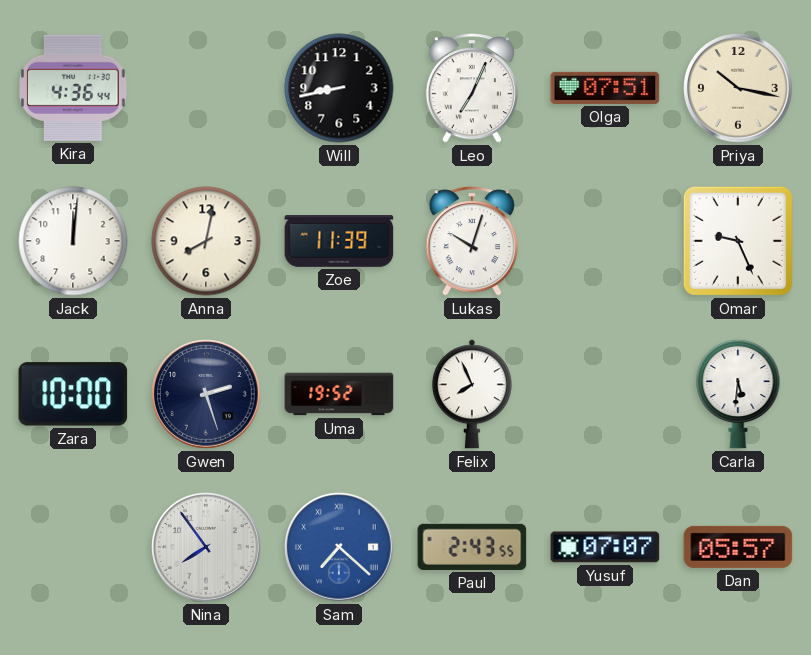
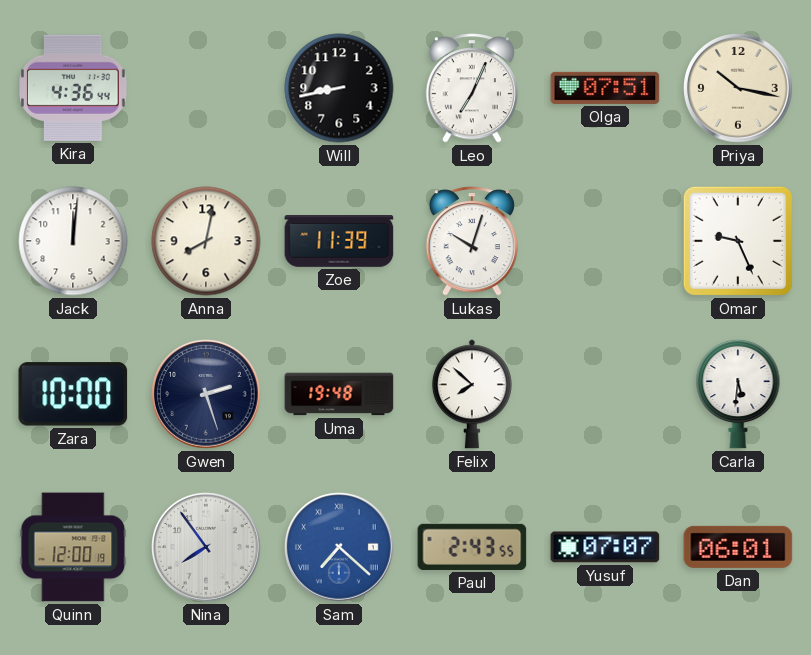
Uma: 19:52 -> 19:48 (339, 394)
Felix: 7:56 -> 7:52 (472, 394)
Quinn: none -> 12:00 (73, 547)
Dan: 05:57 -> 06:01 (738, 547)
